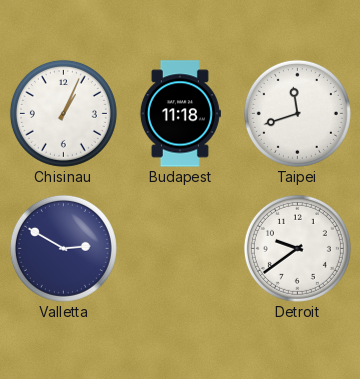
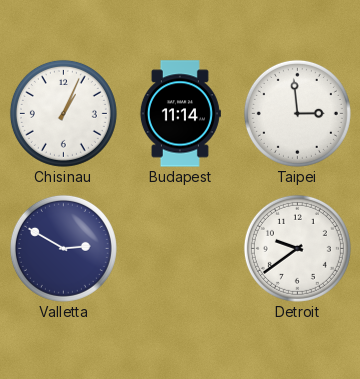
Budapest: 11:18 -> 11:14 (180, 114)
Taipei: 11:42 -> 2:59 (297, 113)
